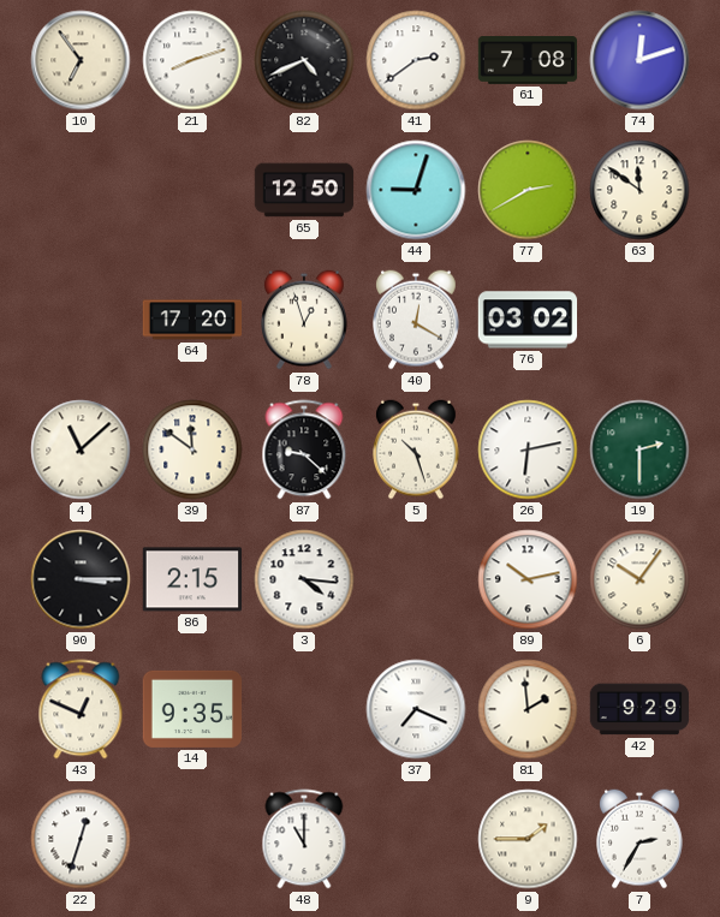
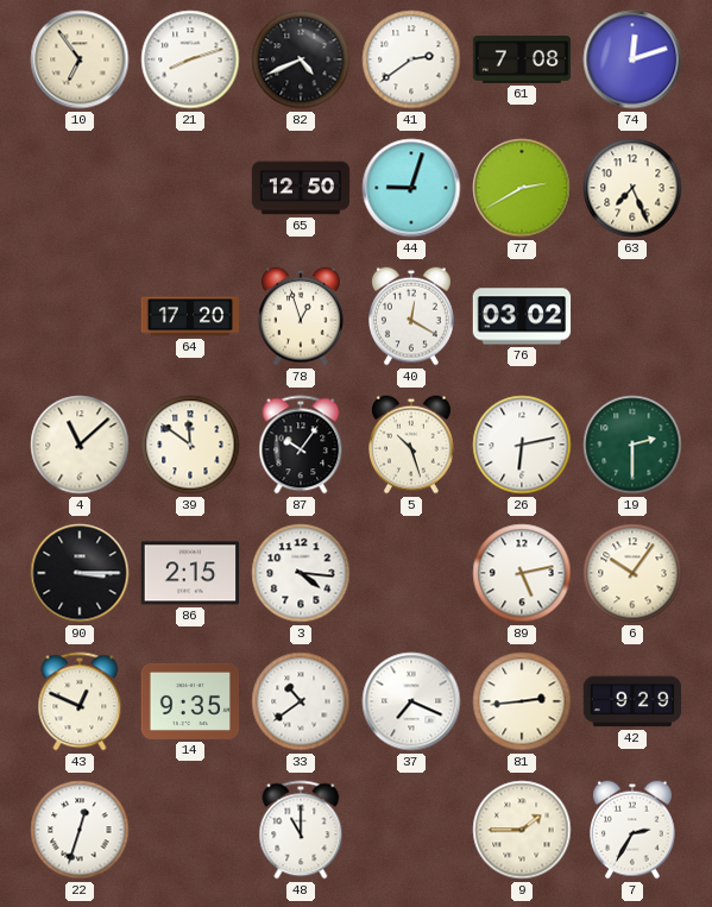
63: 11:51 -> 7:26 (632, 188)
87: 9:22 -> 10:06 (301, 445)
89: 10:13 -> 5:13 (522, 573)
33: none -> 10:39 (301, 701)
81: 1:59 -> 2:44 (522, 701)
